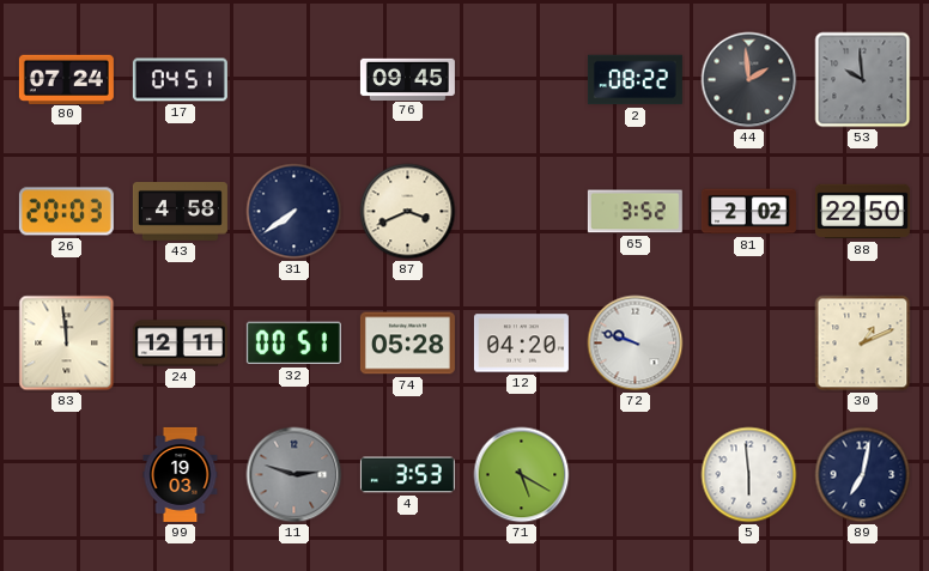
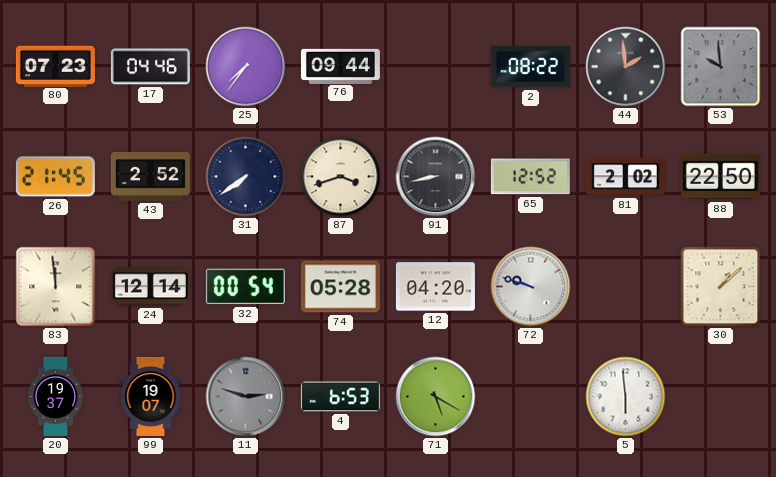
80: 07:24 -> 07:23 (55, 66)
17: 04:51 -> 04:46 (150, 67)
25: none -> 7:36 (246, 67)
76: 09:45 -> 09:44 (340, 66)
26: 20:03 -> 21:45 (55, 177)
43: 4:58 -> 2:52 (150, 177)
87: 3:41 -> 3:42 (341, 177)
91: none -> 8:43 (436, 177)
65: 3:52 -> 12:52 (530, 177)
24: 12:11 -> 12:14 (150, 287)
32: 00:51 -> 00:54 (245, 287)
30: 1:11 -> 1:08 (721, 287)
20: none -> 19:37 (56, 396)
99: 19:03 -> 19:07 (151, 396)
4: 3:53 -> 6:53 (340, 397)
89: 7:02 -> none (863, 475)
